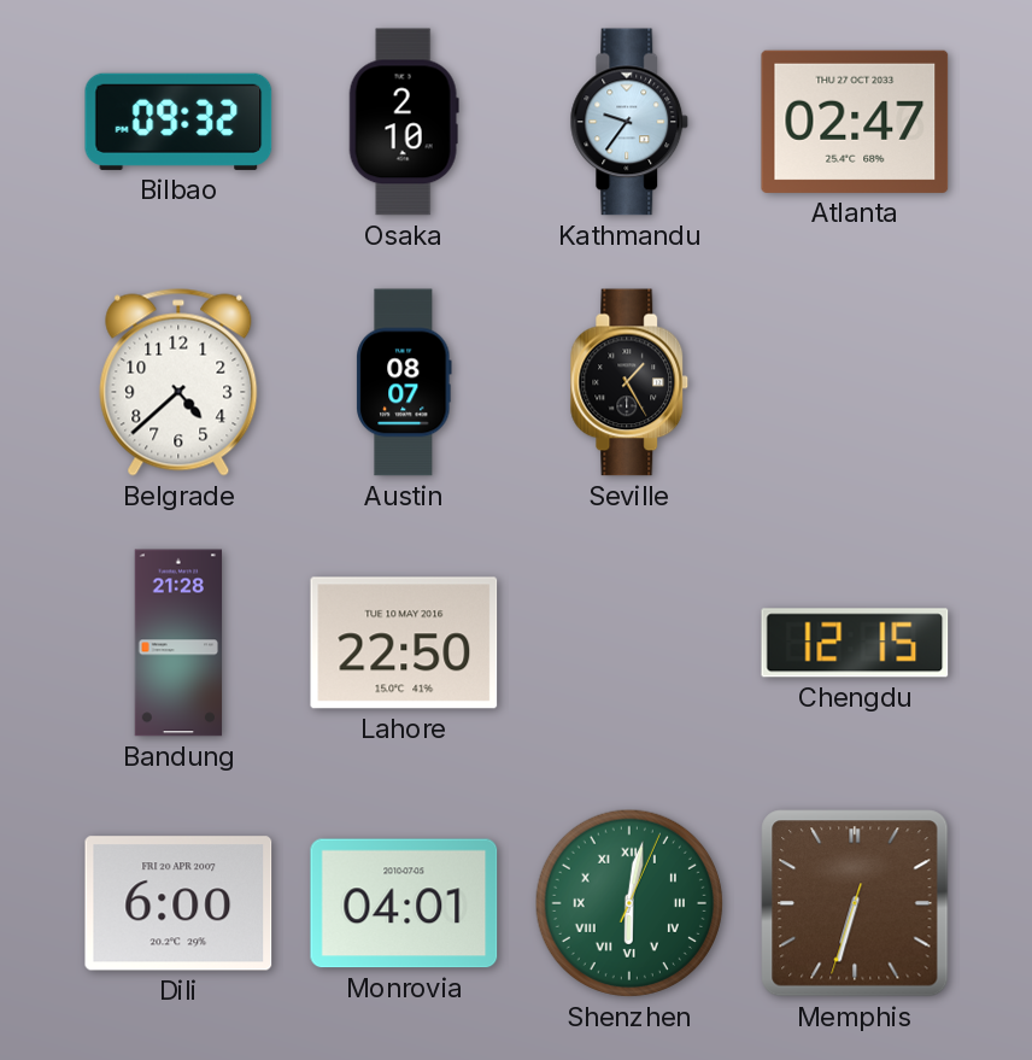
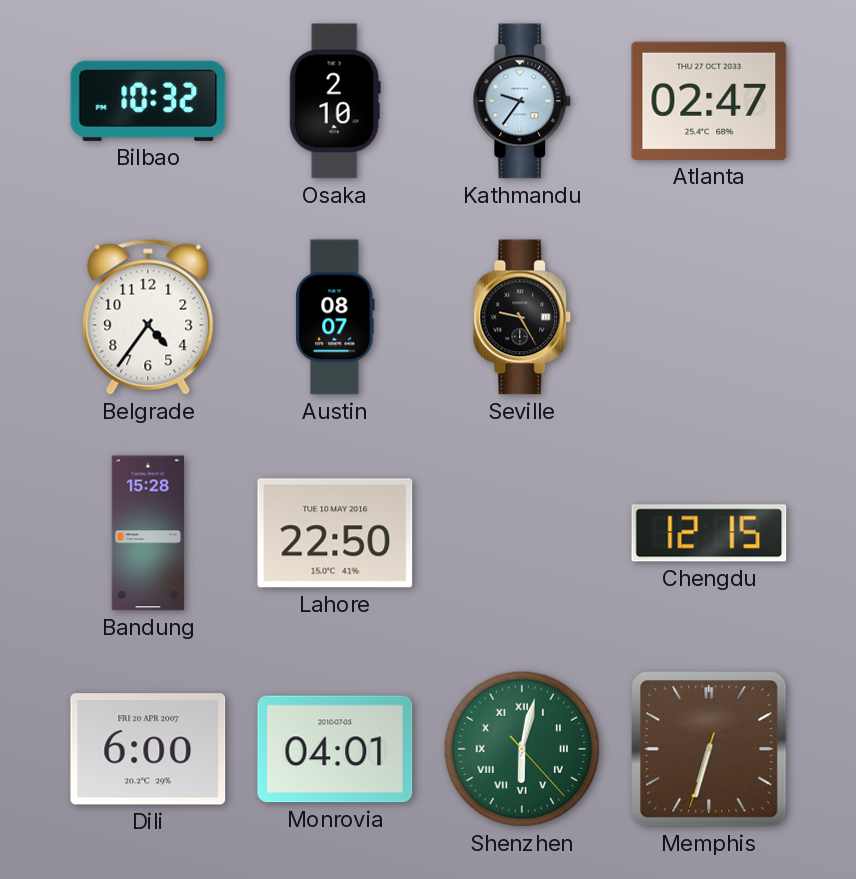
Bilbao: 09:32 -> 10:32 (148, 101)
Belgrade: 4:38 -> 4:36 (148, 317)
Seville: 1:25 -> 9:25 (522, 317)
Bandung: 21:28 -> 15:28 (148, 533)
Shenzhen: 6:02:04 -> 6:02:23 (522, 749)
